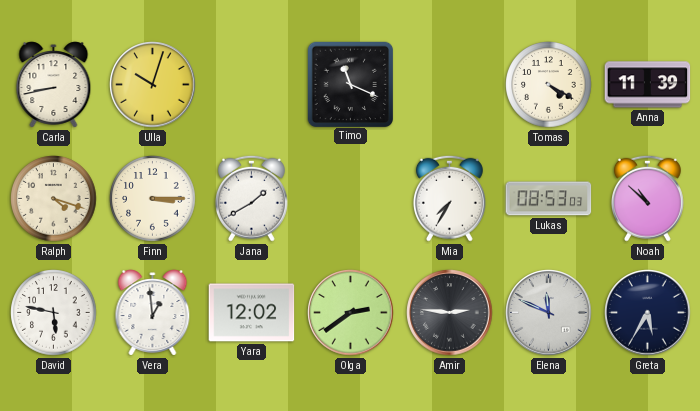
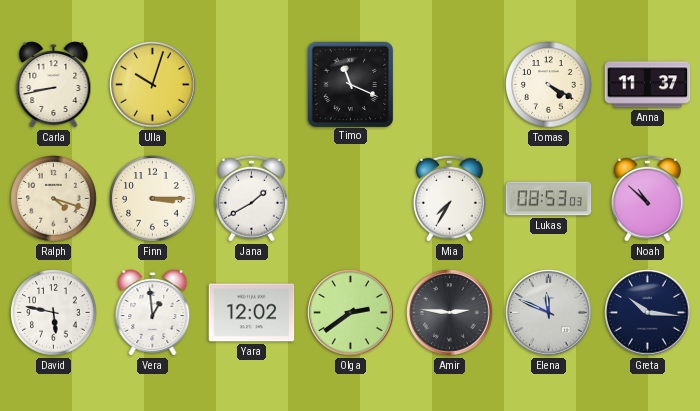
Anna: 11:39 -> 11:37 (648, 85)
Greta: 5:35 -> 10:16 (648, 313)
